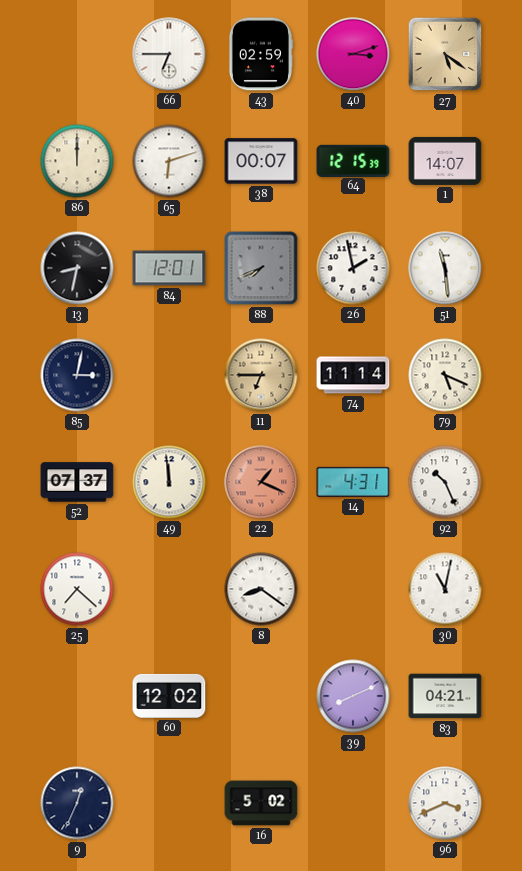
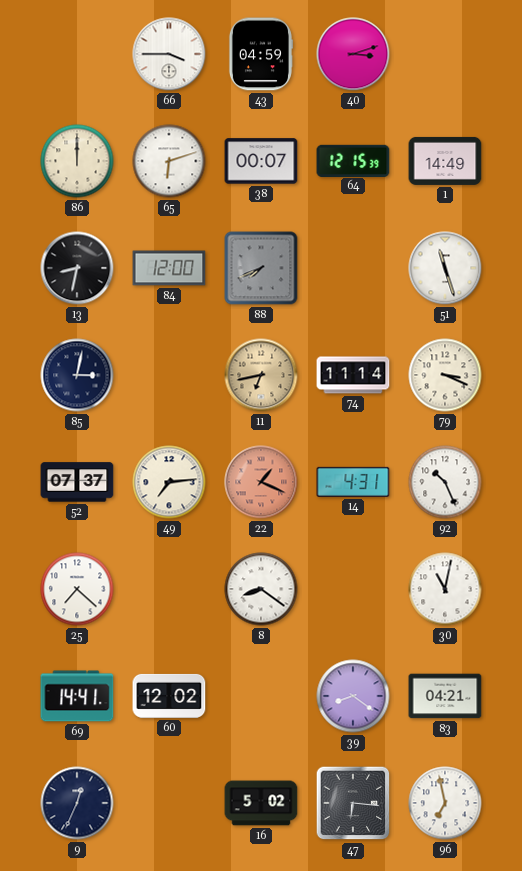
66: 6:45 -> 3:45 (169, 54)
43: 02:59 -> 04:59 (260, 54)
27: 5:21 -> none (445, 54)
1: 14:07 -> 14:49 (445, 161)
84: 12:01 -> 12:00 (169, 268)
26: 1:58 -> none (353, 268)
51: 11:29 -> 11:27 (445, 268)
11: 6:45 -> 6:43 (261, 375)
79: 5:19 -> 3:19 (445, 375)
49: 11:59 -> 7:14 (169, 482)
69: none -> 14:41 (77, 696)
39: 8:11 -> 8:21 (353, 696)
47: none -> 6:16 (353, 803)
96: 3:41 -> 6:58 (445, 803)
